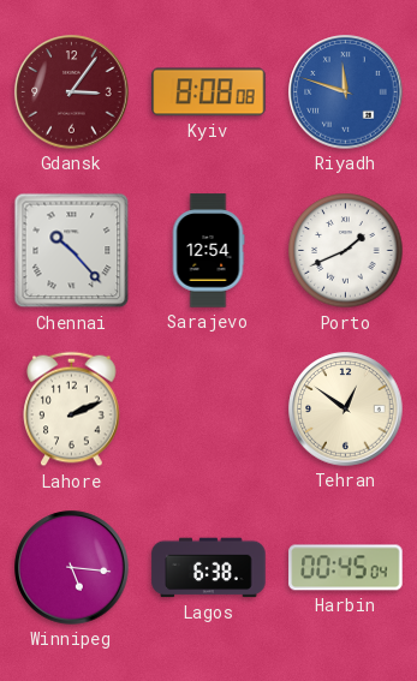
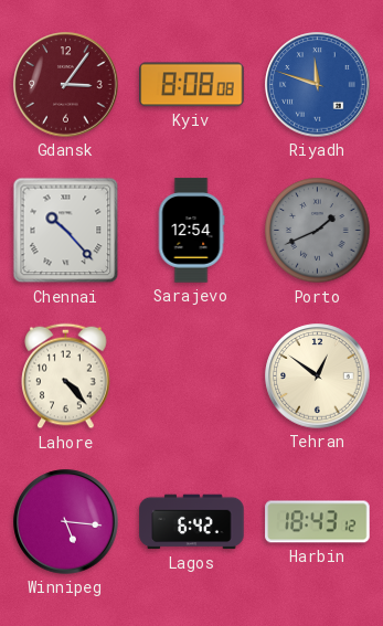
Porto dial: white -> grey (318, 231)
Lahore: 2:11 -> 4:23 (66, 376)
Lagos: 6:38 -> 6:42 (192, 522)
Harbin: 00:45 -> 18:43 (318, 522)
